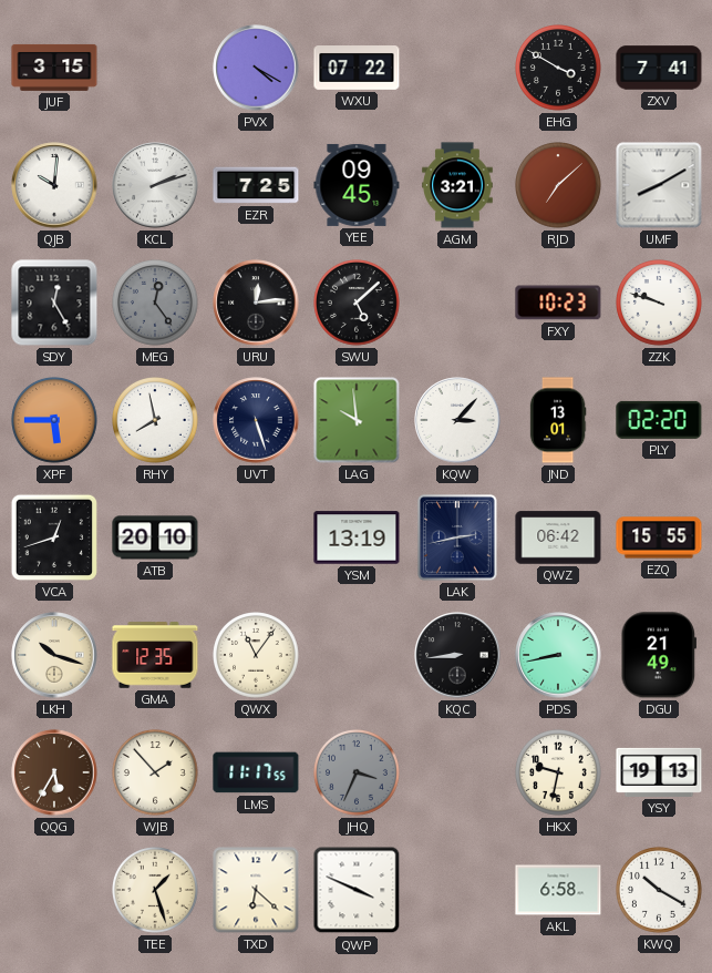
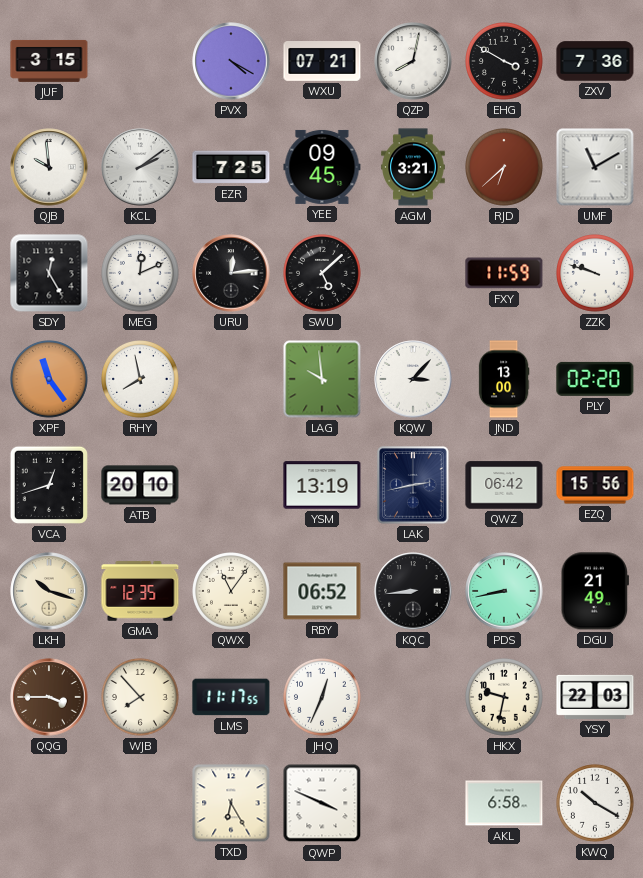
WXU: 07:22 -> 07:21 (322, 62)
QZP: none -> 8:02 (413, 61)
ZXV: 7:41 -> 7:36 (595, 61)
QJB: 10:01 -> 9:59 (49, 167)
KCL: 2:12 -> 2:09 (140, 167)
RJD: 7:08 -> 6:38 (505, 168)
UMF: 8:10 -> 11:10 (595, 167)
MEG: 12:24 -> 12:11 (141, 274)
MEG dial: grey -> white (141, 274)
FXY: 10:23 -> 11:59 (504, 273)
XPF: 5:45 -> 11:24 (50, 380)
UVT: 5:27 -> none (256, 420)
JND: 13:01 -> 13:00 (504, 379)
EZQ: 15:55 -> 15:56 (595, 485)
RBY: none -> 06:52 (322, 591)
QQG: 5:35 -> 3:45 (49, 697)
WJB: 1:53 -> 7:53 (141, 698)
JHQ: 3:34 -> 12:34 (323, 698)
JHQ dial: grey -> white (323, 698)
YSY: 19:13 -> 22:03 (595, 697)
TEE: 1:27 -> none (156, 891)
TXD: 6:22 -> 6:25 (231, 803)
